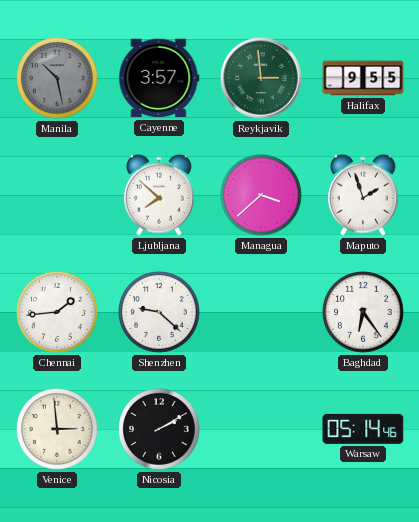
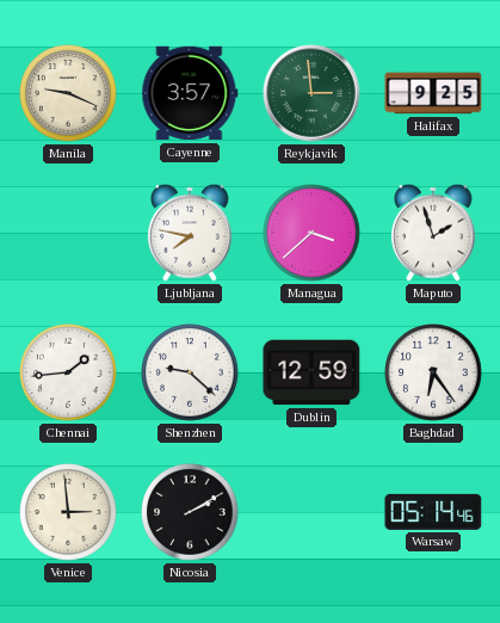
Manila: 10:28 -> 9:19 (68, 93)
Manila dial: grey -> cream (68, 93)
Halifax: 9:55 -> 9:25 (433, 93)
Ljubljana: 7:52 -> 7:47 (190, 233)
Dublin: none -> 12:59 (311, 372)
